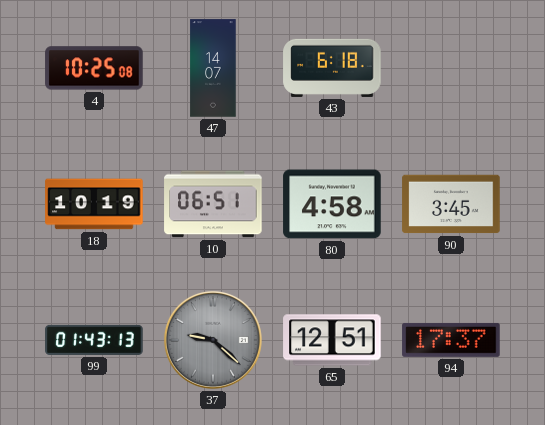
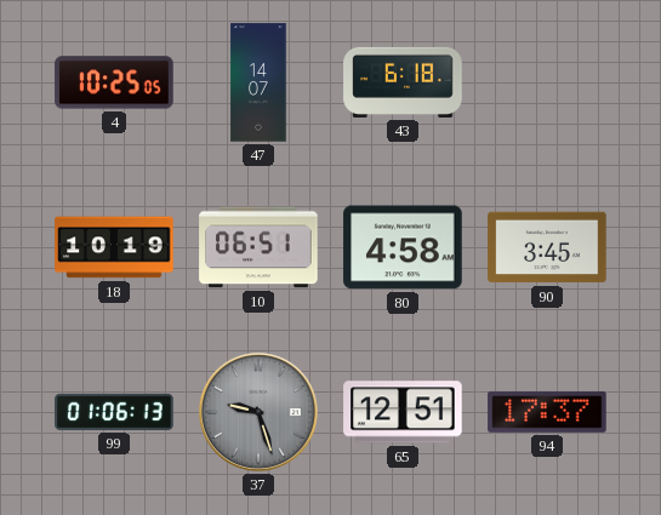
4: 10:25:08 -> 10:25:05 (114, 82)
99: 01:43 -> 01:06 (114, 412)
37: 9:22 -> 9:27 (258, 412)
